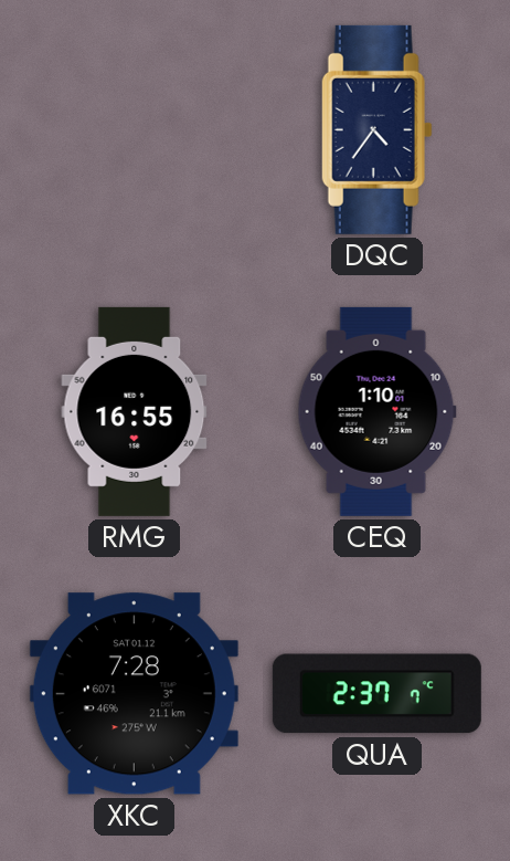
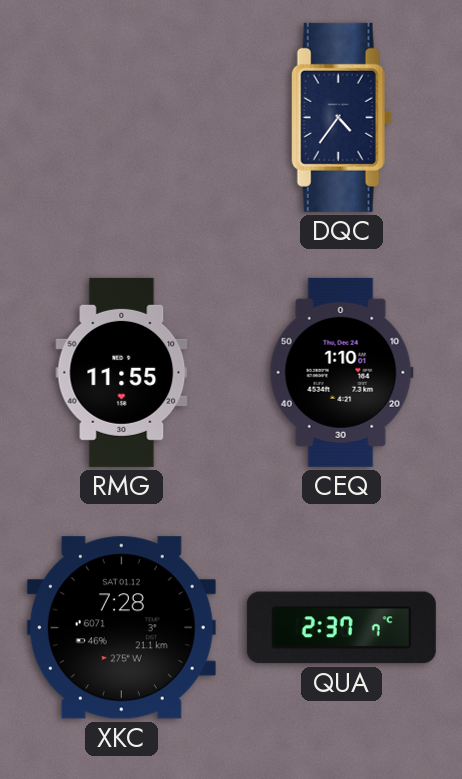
RMG: 16:55 -> 11:55 (122, 372)
